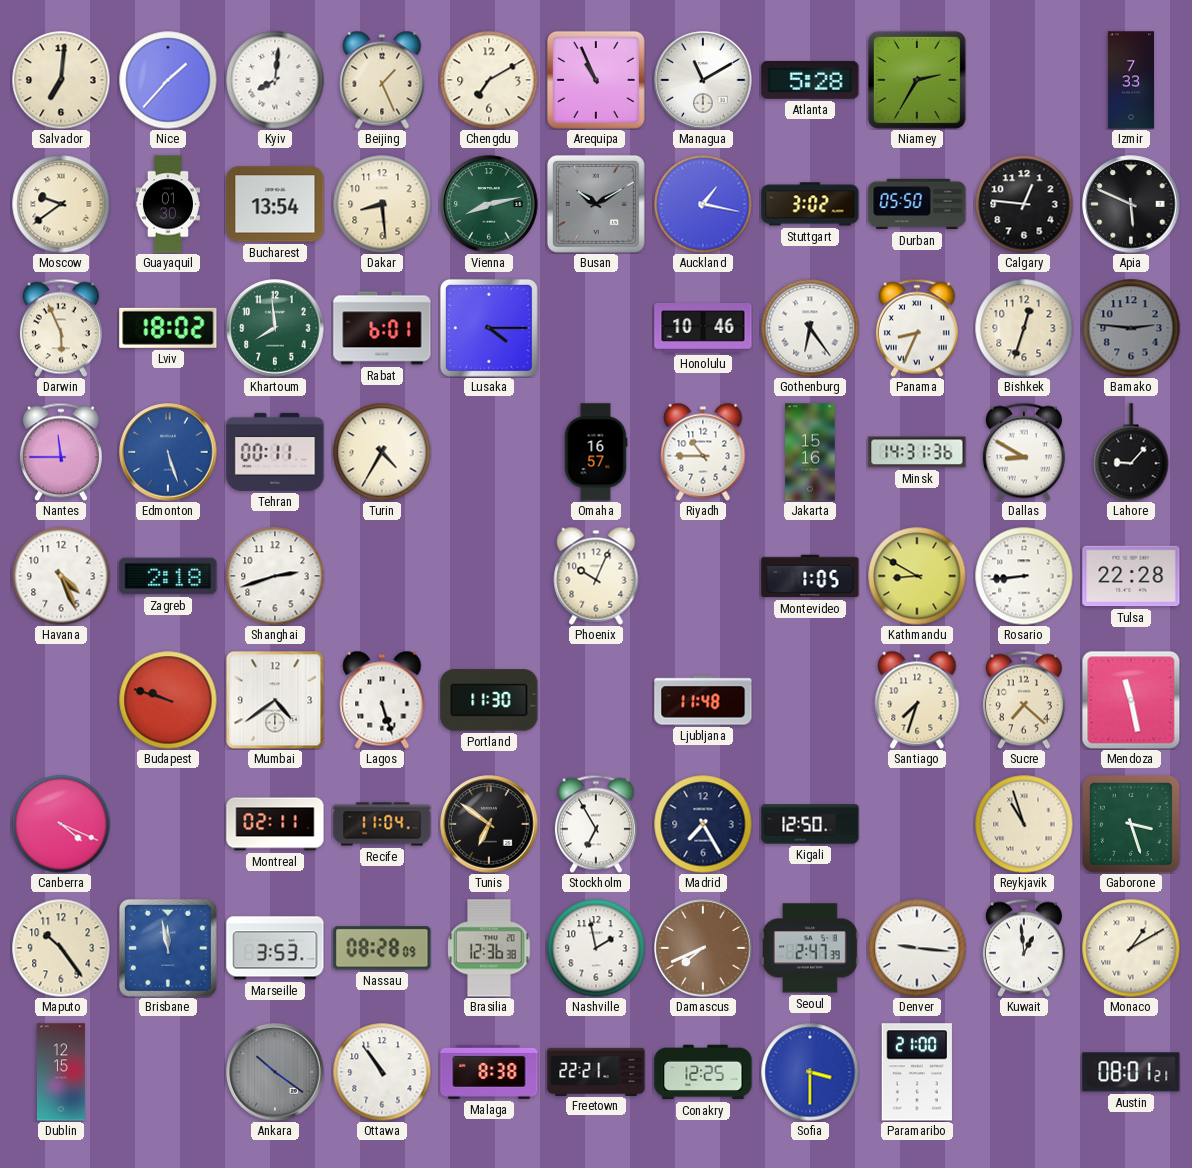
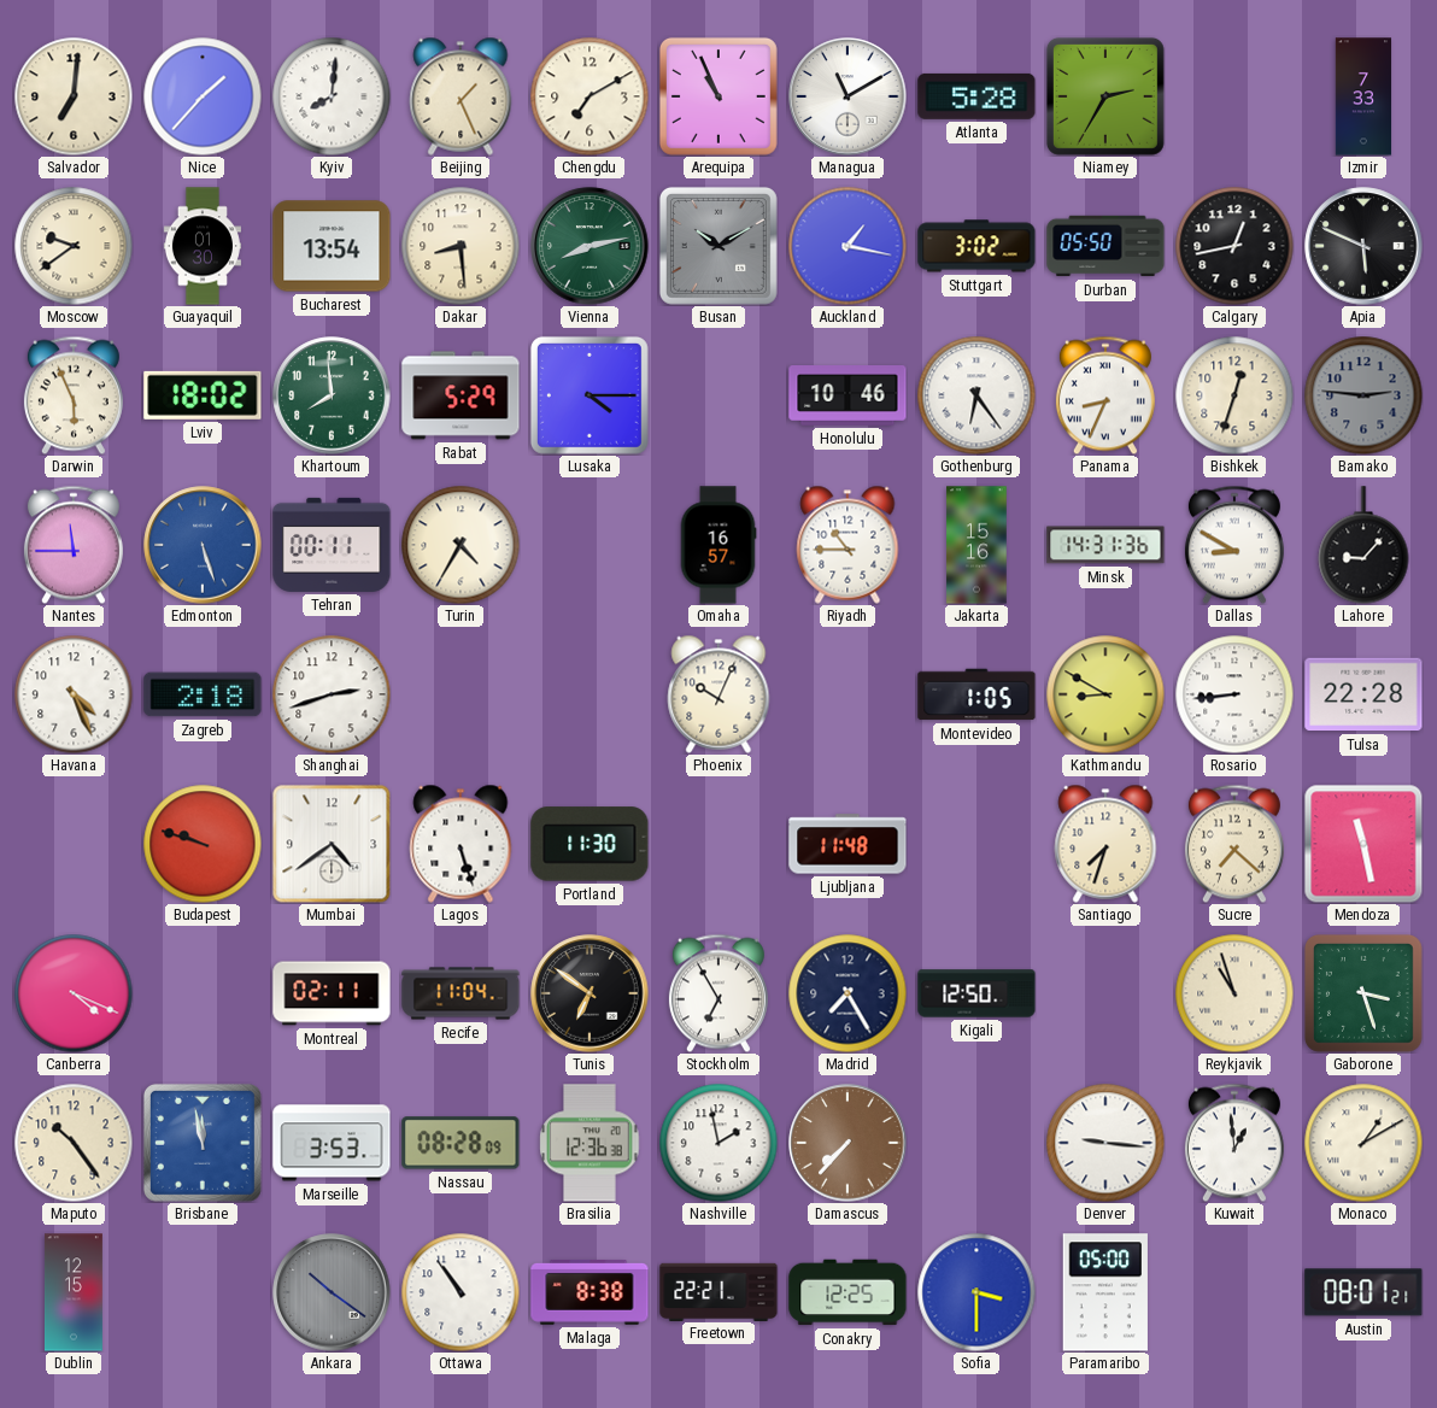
Calgary: 12:46 -> 12:43 (1234, 246)
Rabat: 6:01 -> 5:29 (461, 395)
Damascus: 7:41 -> 7:37 (847, 1143)
Seoul: 2:47 -> none (811, 948)
Paramaribo: 21:00 -> 05:00 (1105, 1292)
